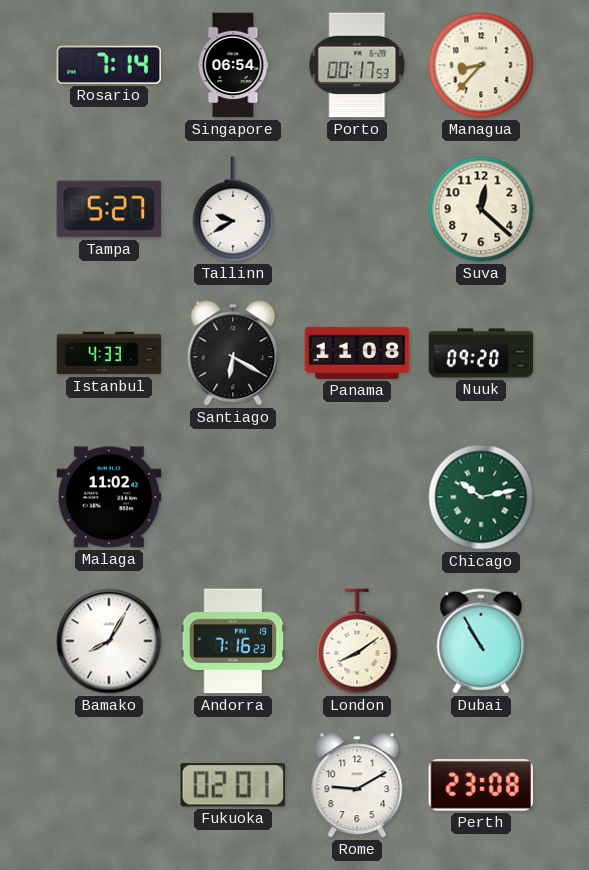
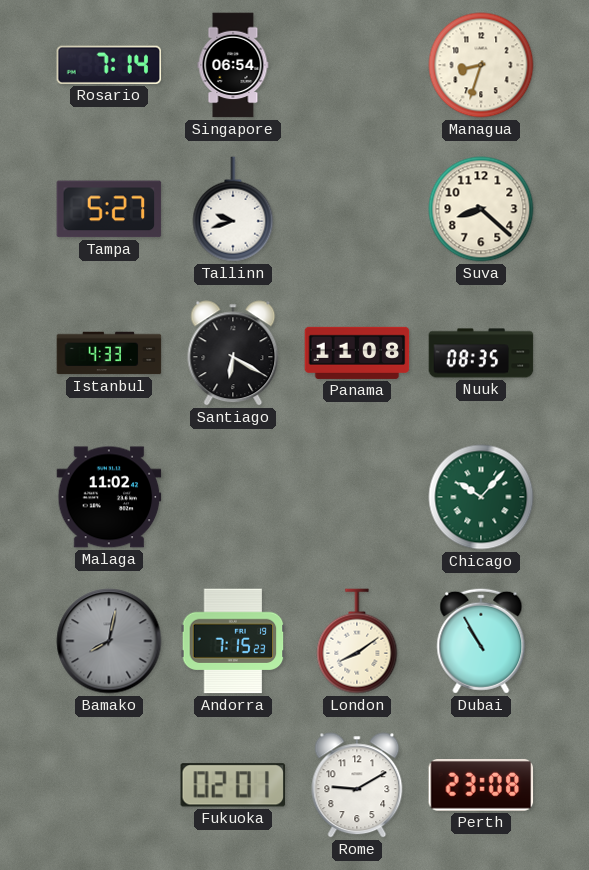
Porto: 00:17 -> none (357, 65)
Managua: 8:37 -> 8:33 (481, 65)
Tallinn: 9:40 -> 9:42 (233, 209)
Suva: 12:22 -> 8:22 (481, 209)
Nuuk: 09:20 -> 08:35 (481, 353)
Chicago: 10:13 -> 10:07 (481, 497)
Bamako: 8:05 -> 8:02 (109, 641)
Bamako dial: white -> grey (109, 641)
Andorra: 7:16 -> 7:15 (233, 641)
